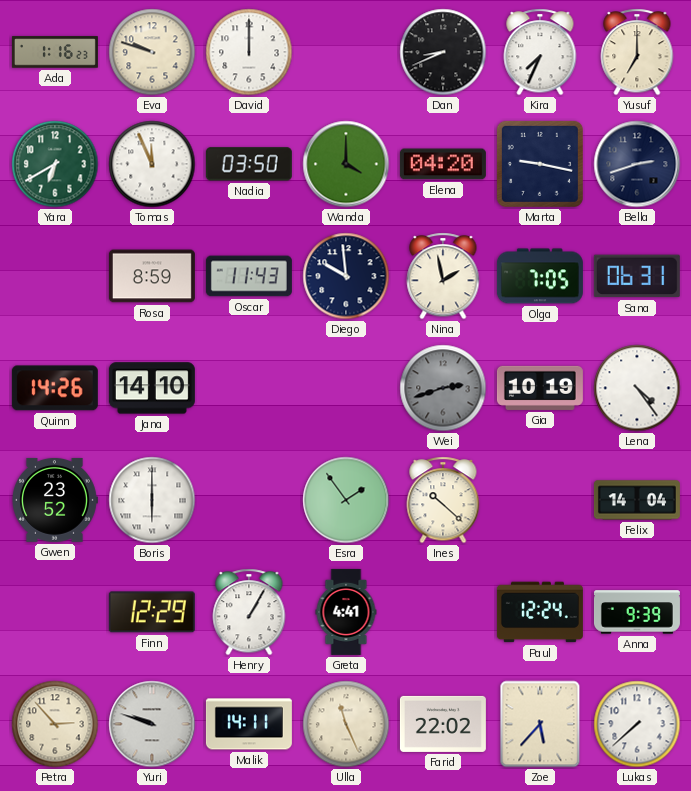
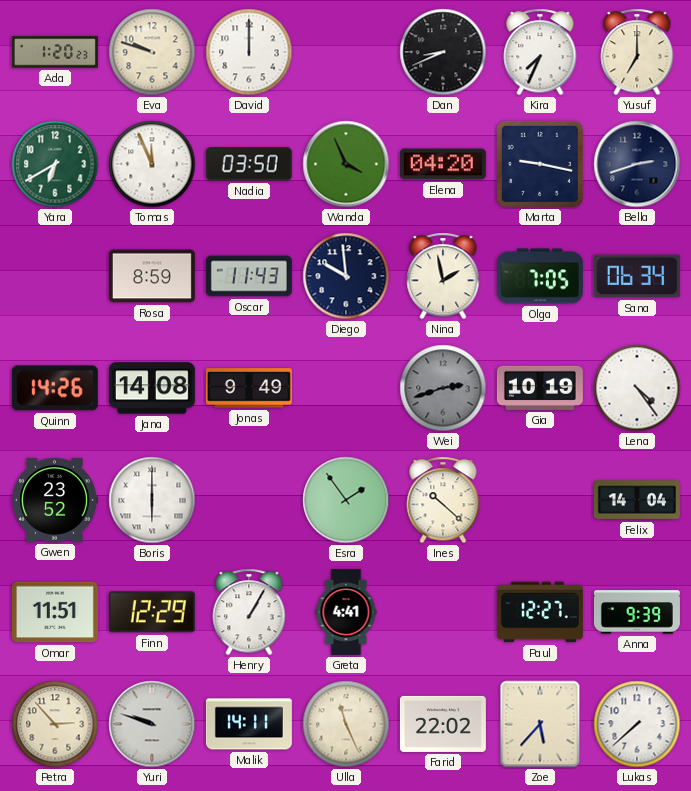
Ada: 1:16 -> 1:20 (55, 52)
Wanda: 4:00 -> 3:56 (346, 164)
Sana: 06:31 -> 06:34 (637, 276)
Jana: 14:10 -> 14:08 (152, 388)
Jonas: none -> 9:49 (249, 388)
Omar: none -> 11:51 (55, 612)
Paul: 12:24 -> 12:27 (540, 612)
